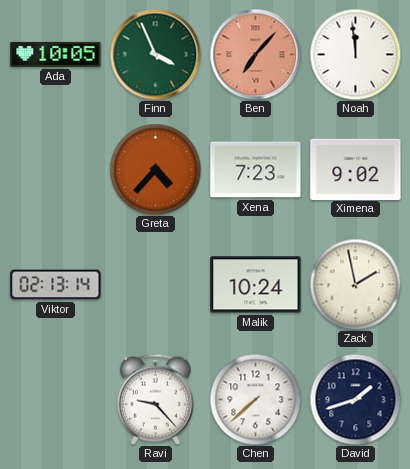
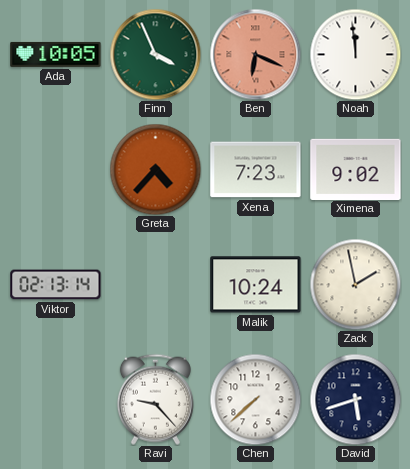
Ben: 7:07 -> 6:19 (255, 54)
David: 1:42 -> 5:42 (355, 399)
